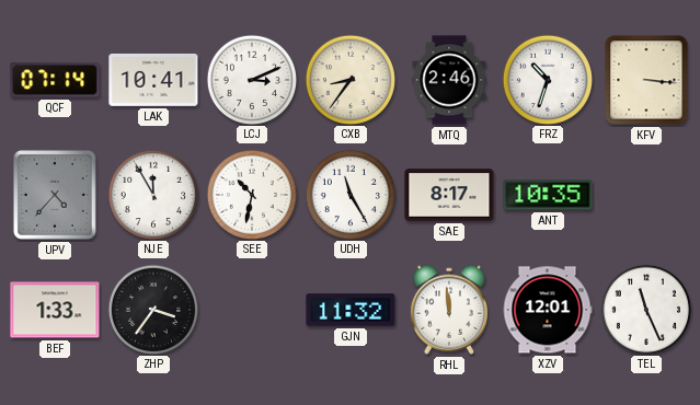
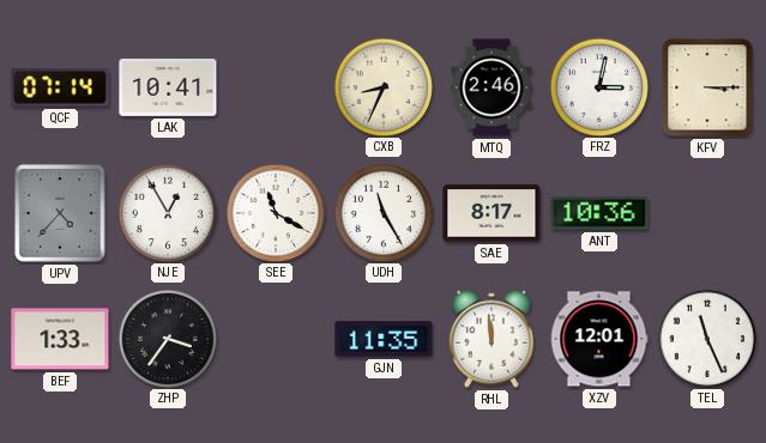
LCJ: 3:11 -> none (251, 79)
CXB: 8:36 -> 8:34 (382, 86)
FRZ: 10:33 -> 3:02 (598, 86)
KFV: 3:16 -> 3:15 (707, 87)
NJE: 11:55 -> 12:55 (167, 212)
SEE: 10:32 -> 11:20 (275, 212)
ANT: 10:35 -> 10:36 (599, 213)
GJN: 11:32 -> 11:35 (384, 339)
